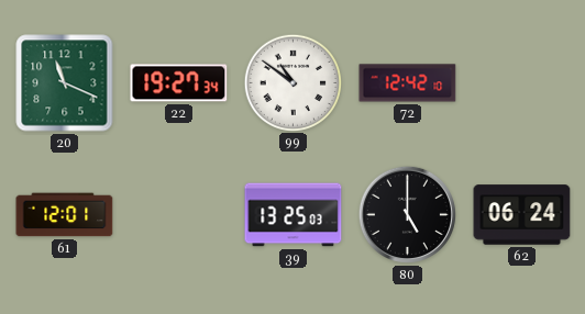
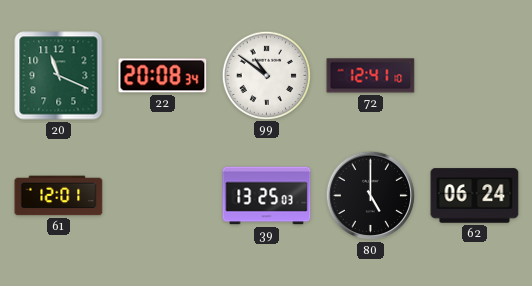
22: 19:27 -> 20:08 (163, 76)
72: 12:42 -> 12:41 (371, 76)
